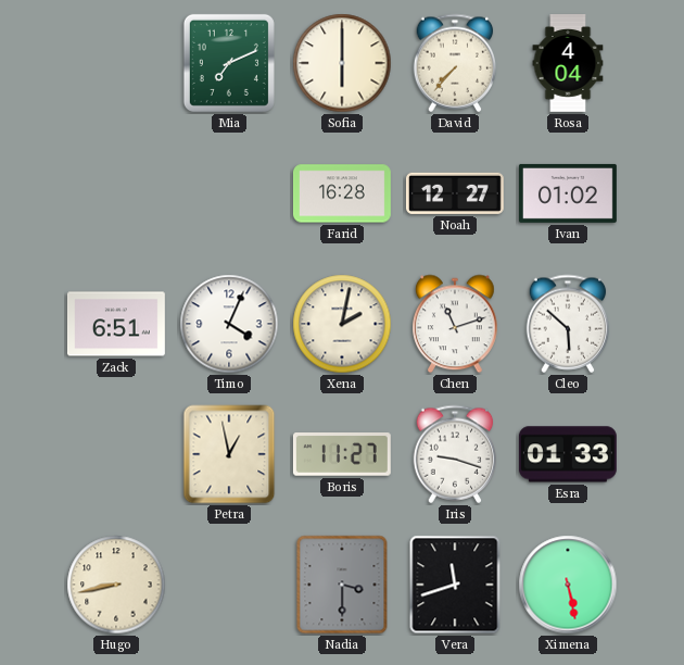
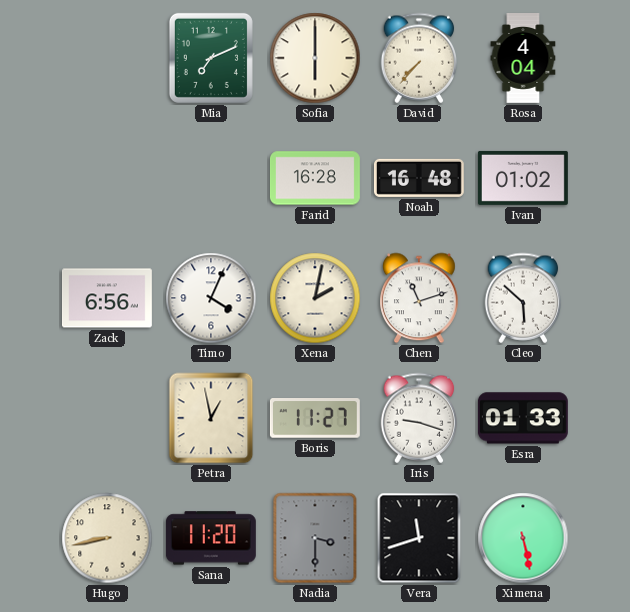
Noah: 12:27 -> 16:48 (419, 178)
Zack: 6:51 -> 6:56 (107, 298)
Sana: none -> 11:20 (211, 538)
